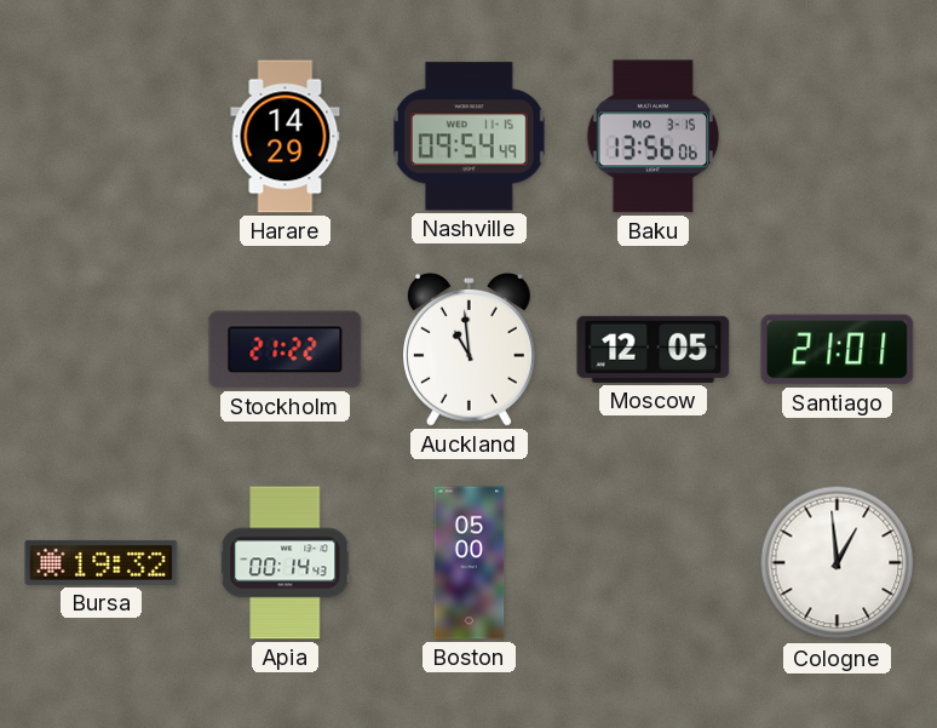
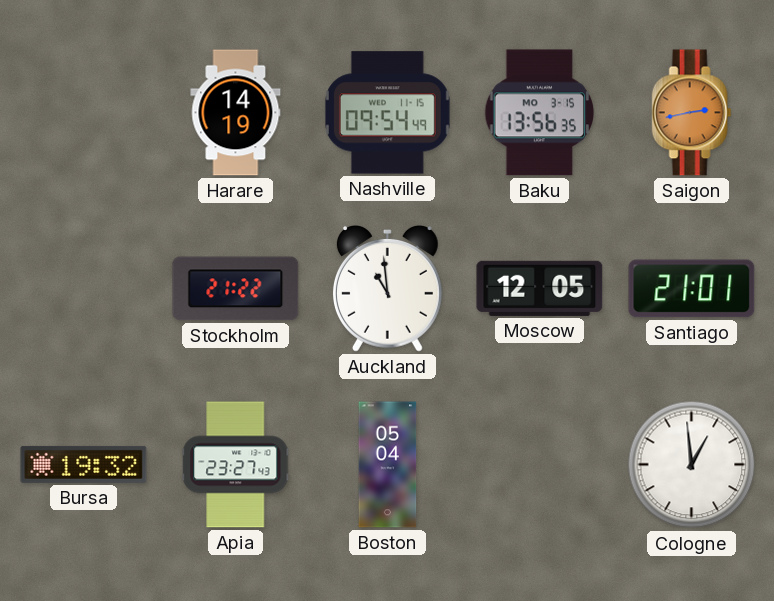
Harare: 14:29 -> 14:19 (236, 113)
Baku: 13:56:06 -> 13:56:35 (539, 113)
Saigon: none -> 2:43 (692, 113)
Apia: 00:14 -> 23:27 (236, 465)
Boston: 05:00 -> 05:04 (388, 465)
